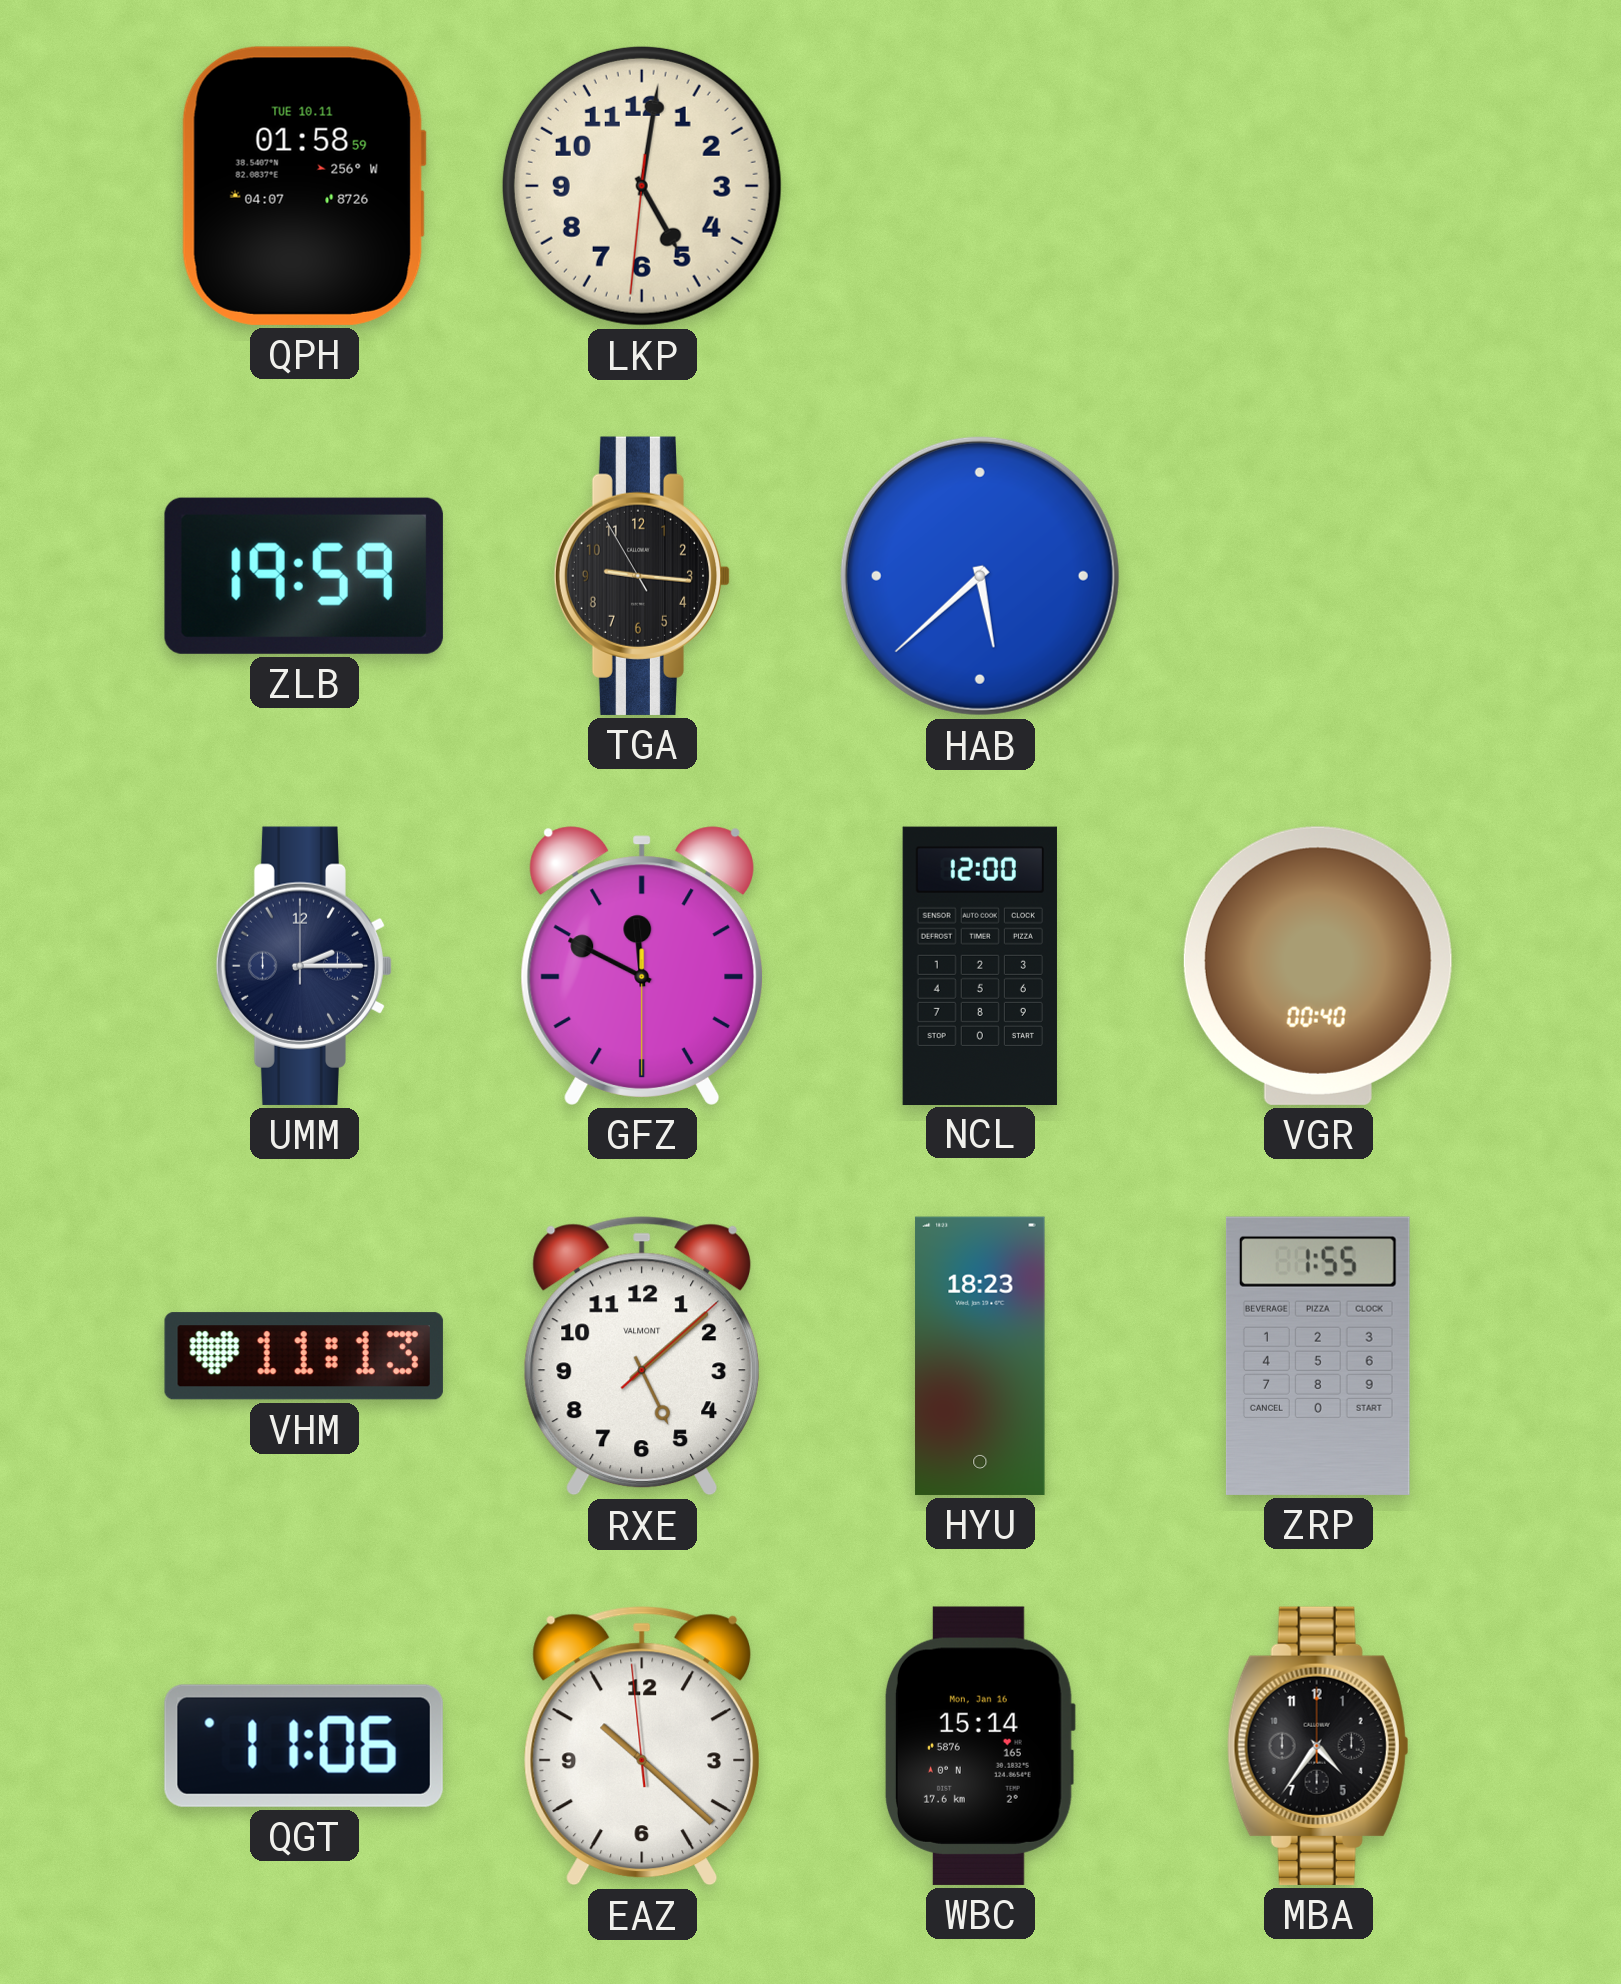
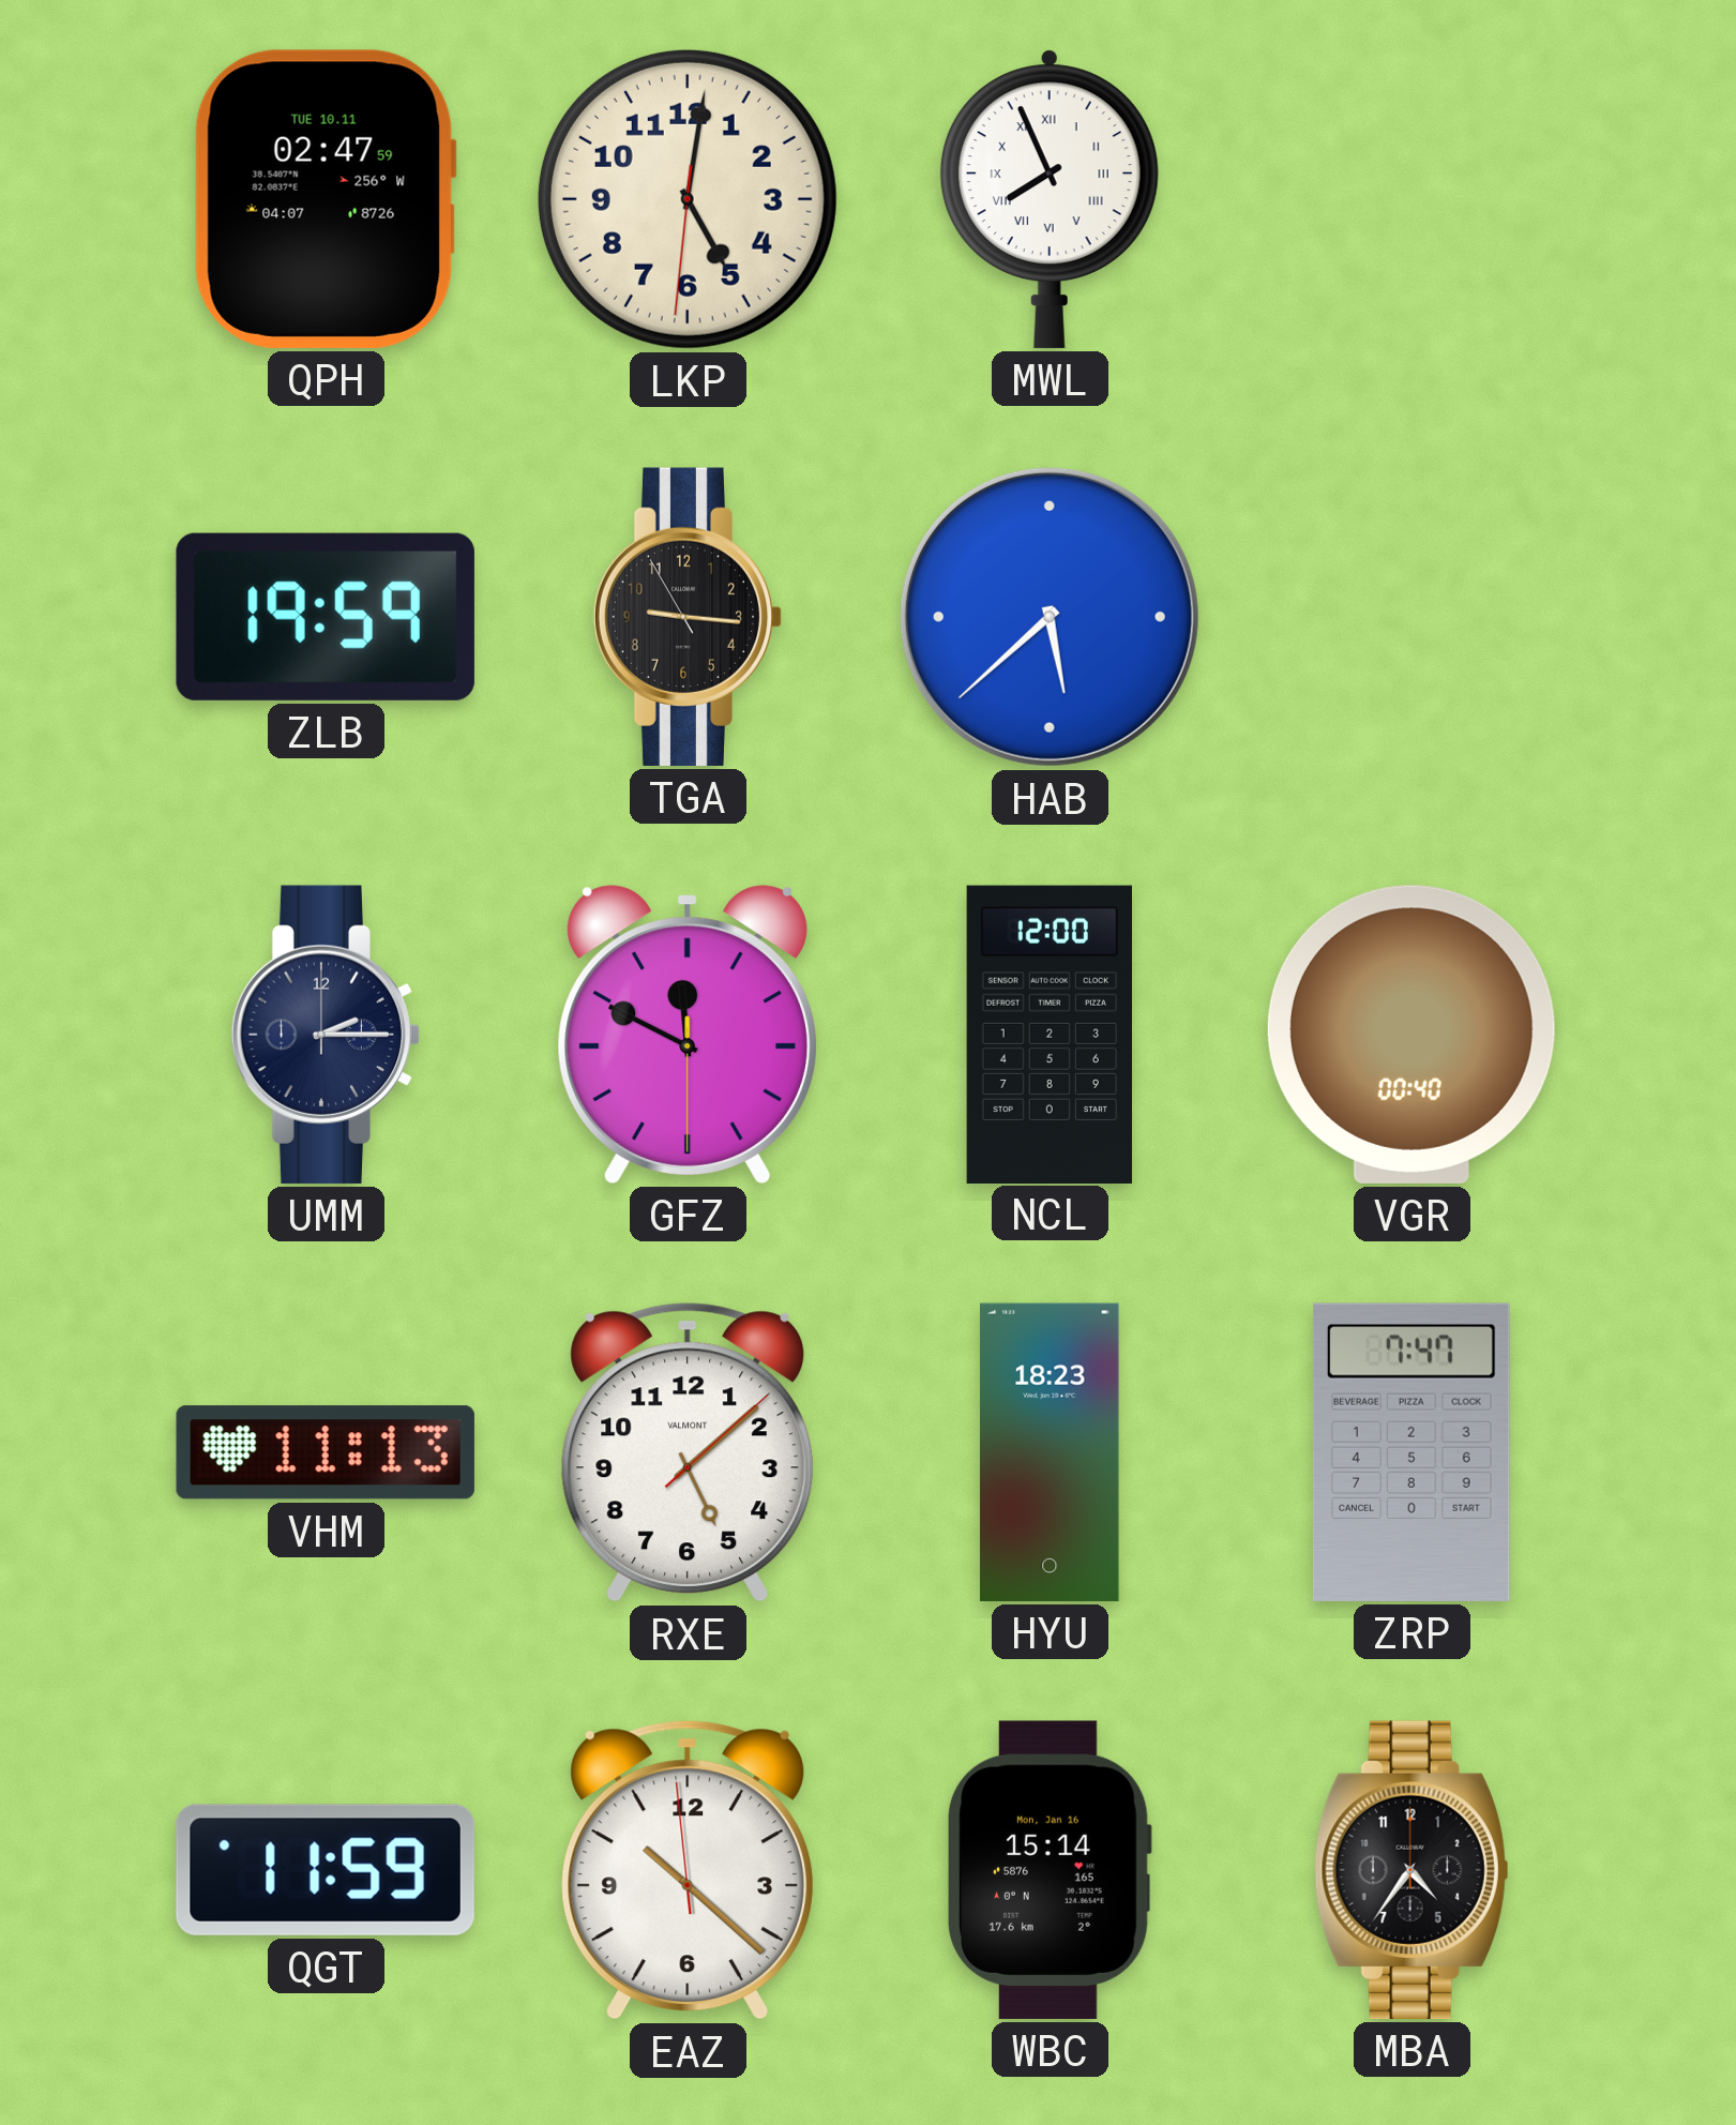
QPH: 01:58 -> 02:47 (326, 199)
MWL: none -> 7:56 (1050, 199)
ZRP: 1:55 -> 7:47 (1412, 1452)
QGT: 11:06 -> 11:59 (326, 1870)
